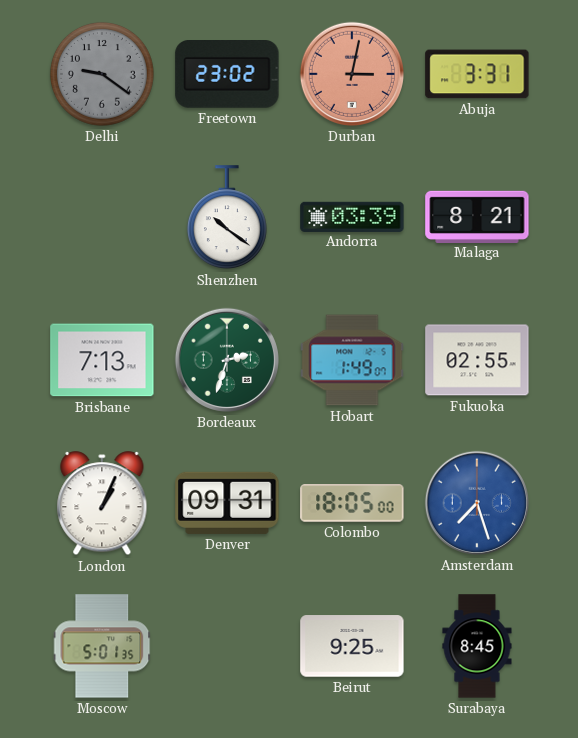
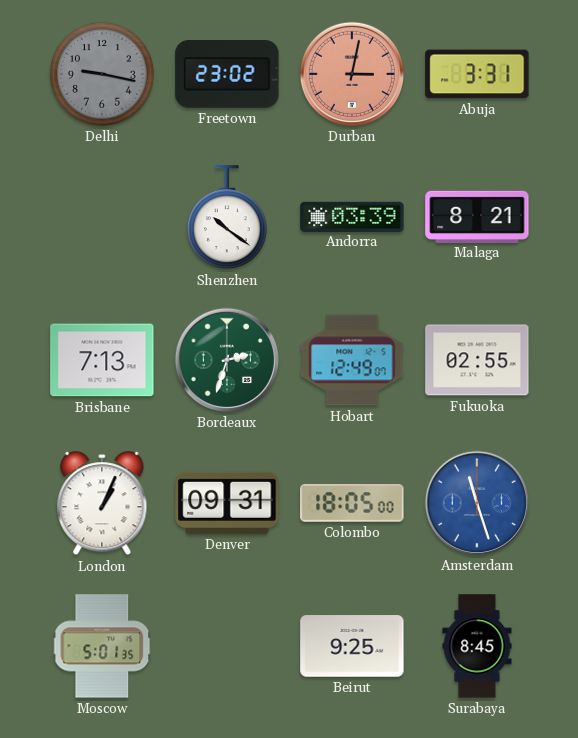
Delhi: 9:21 -> 9:17 (102, 74)
Hobart: 1:49 -> 12:49 (352, 360)
Amsterdam: 7:27 -> 11:27 (477, 503)
